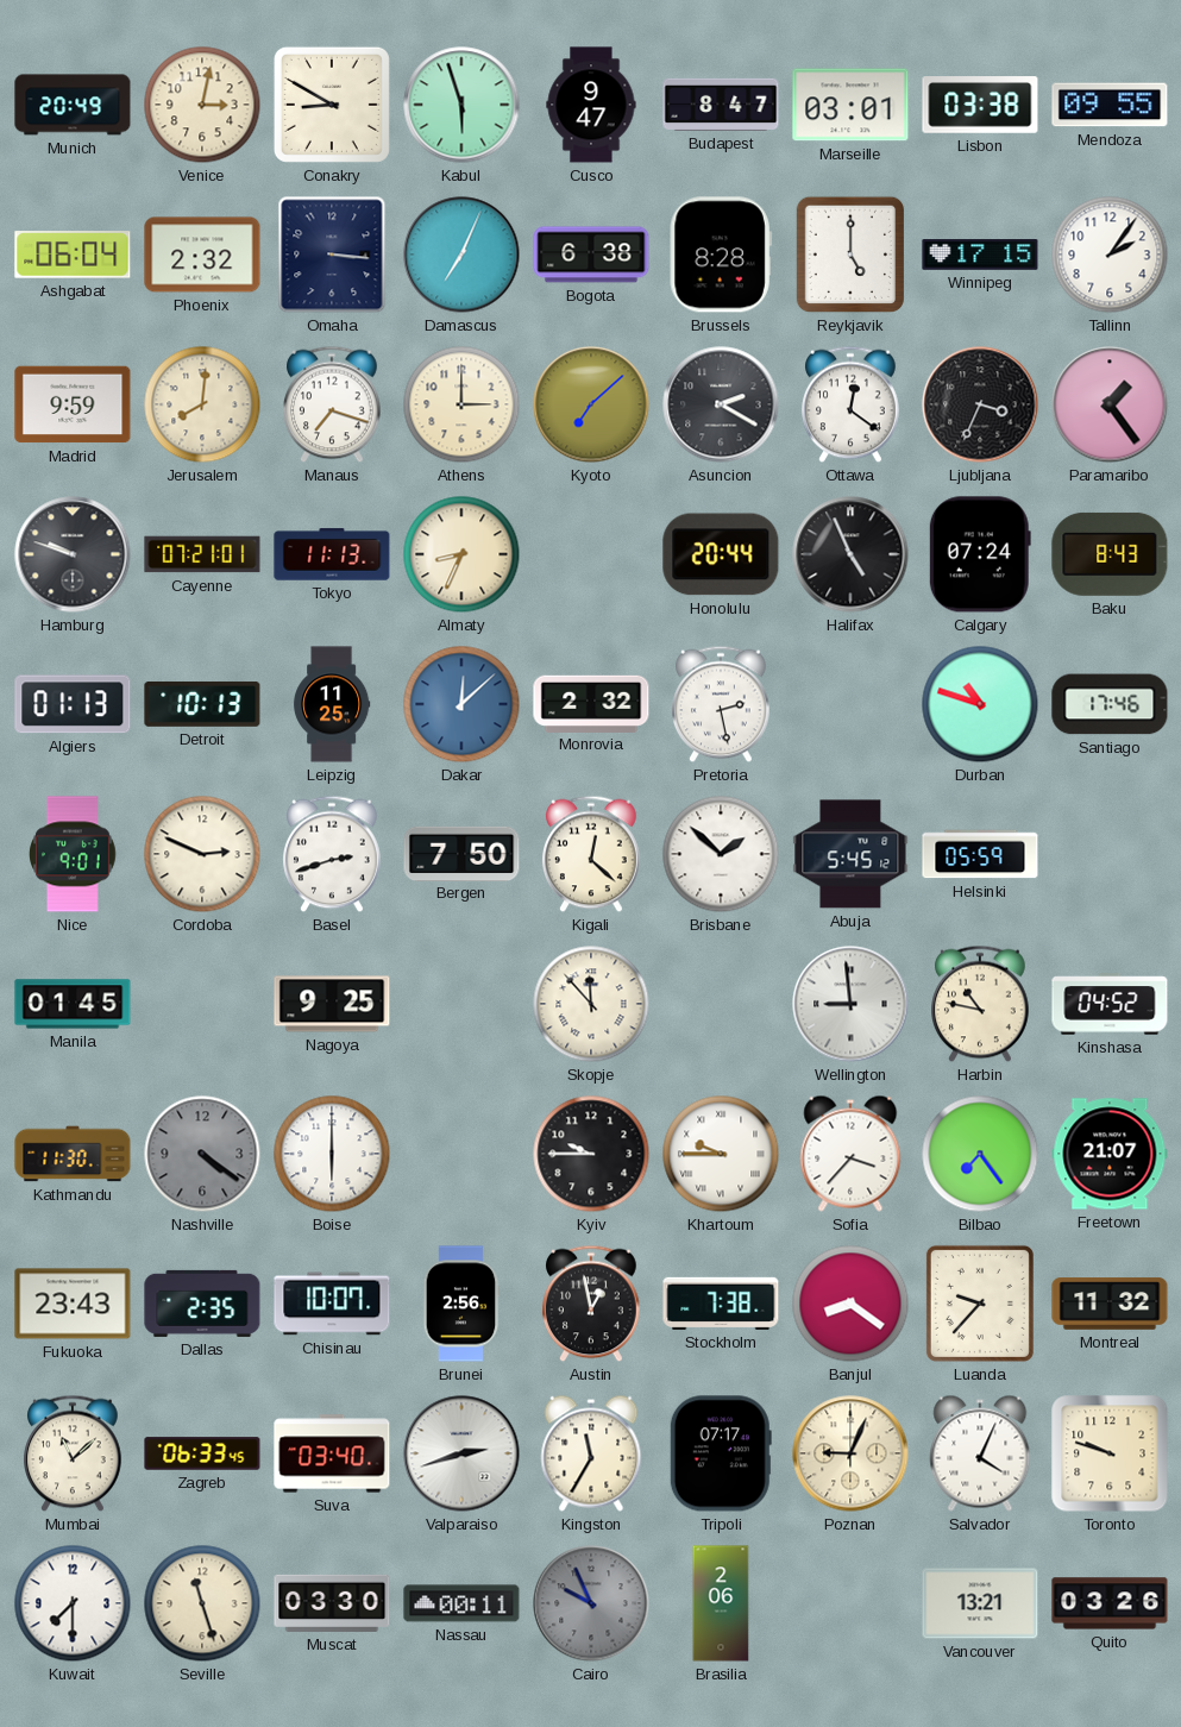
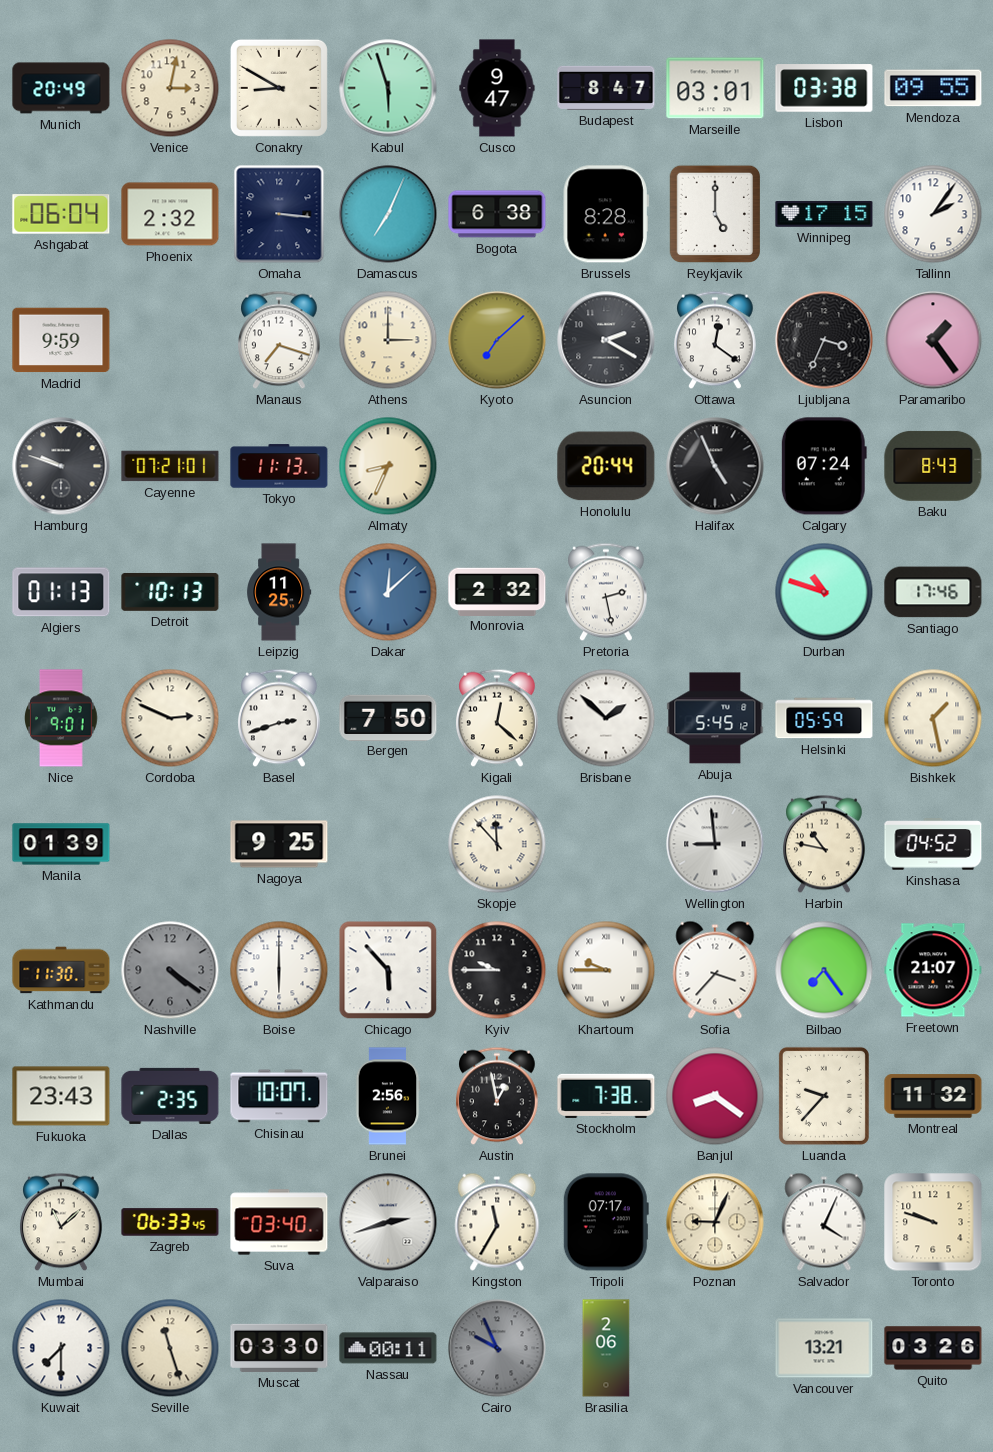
Jerusalem: 8:01 -> none (202, 404)
Bishkek: none -> 1:28 (933, 718)
Manila: 01:45 -> 01:39 (61, 844)
Chicago: none -> 5:53 (388, 970)
